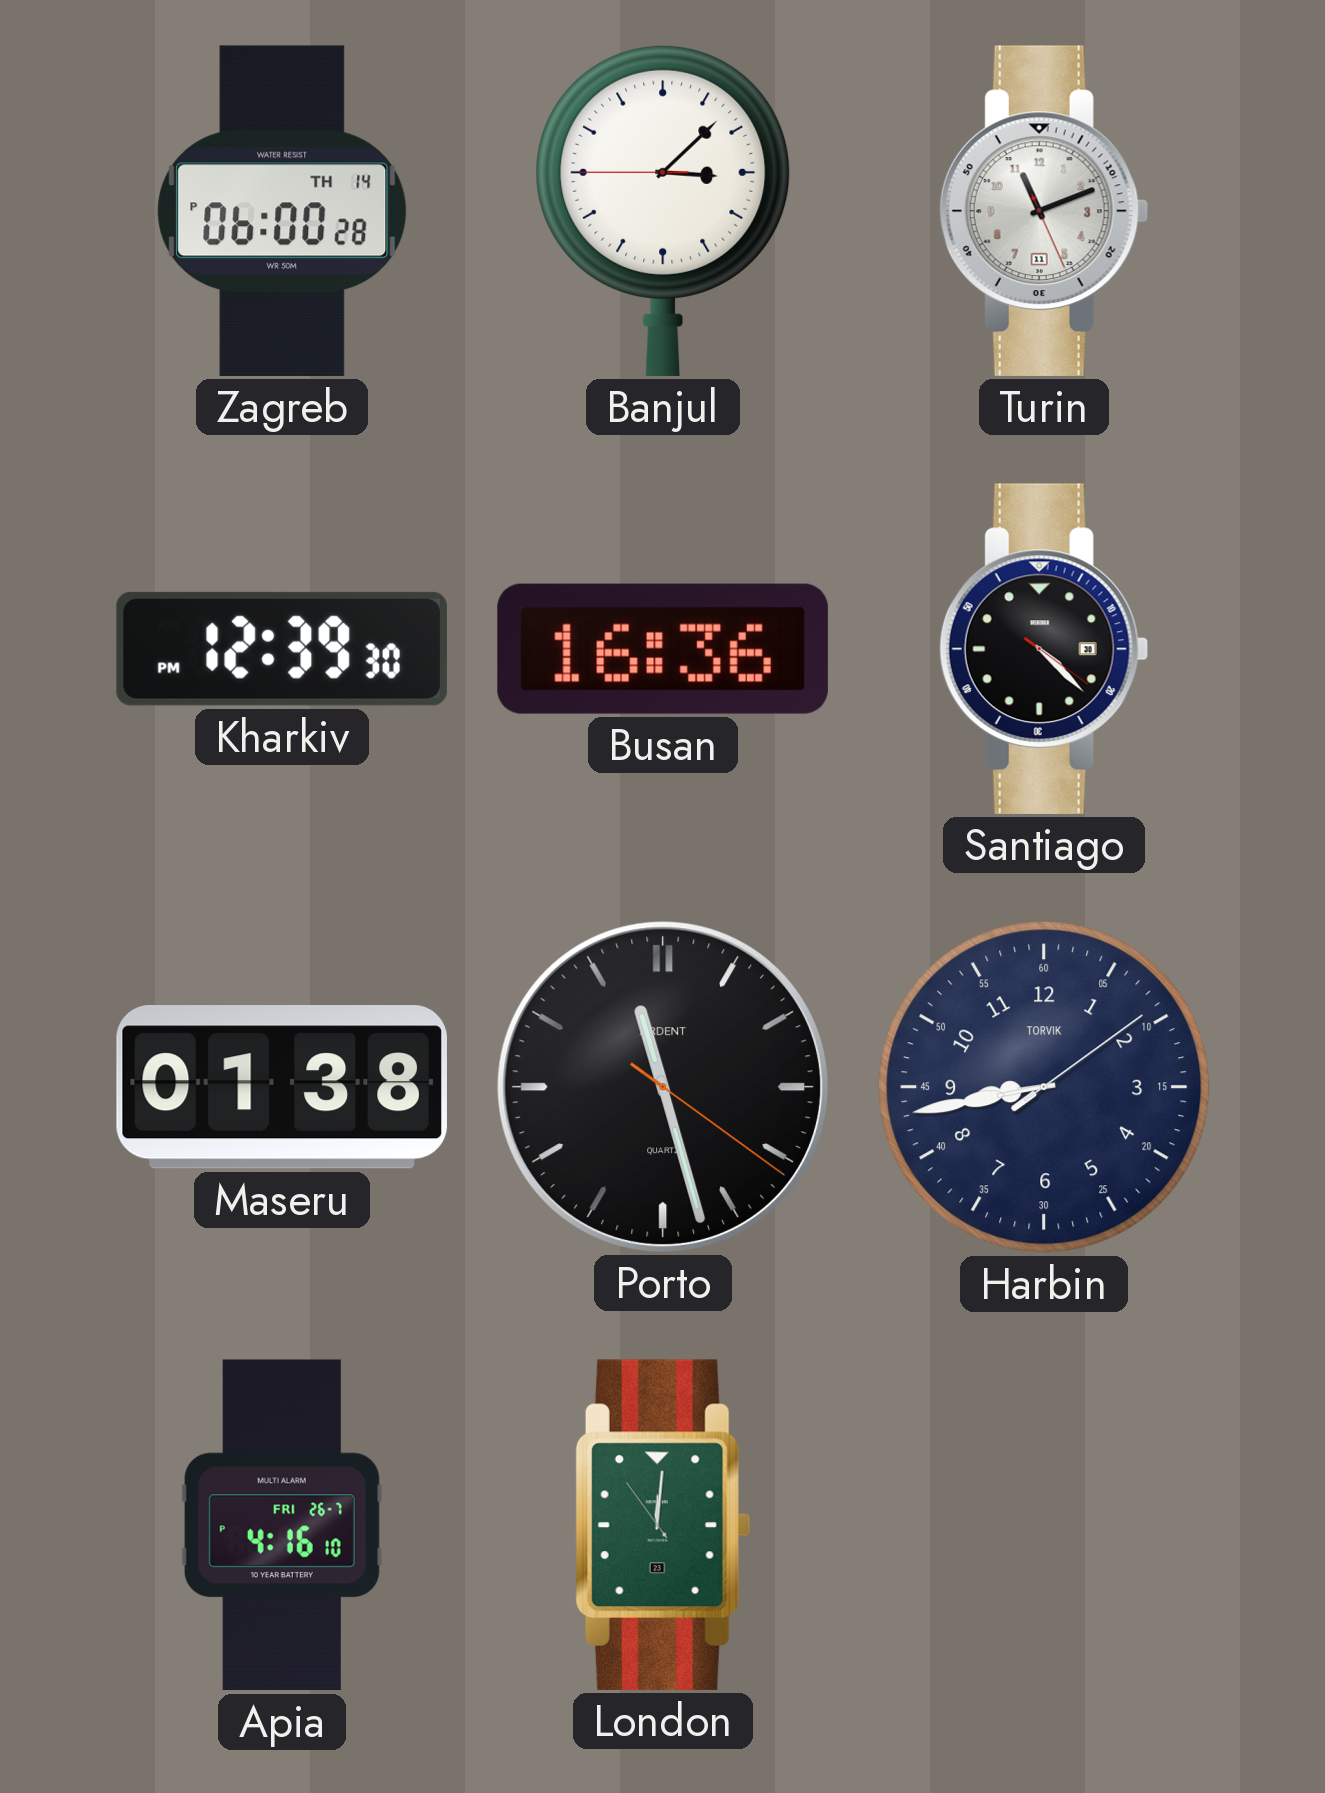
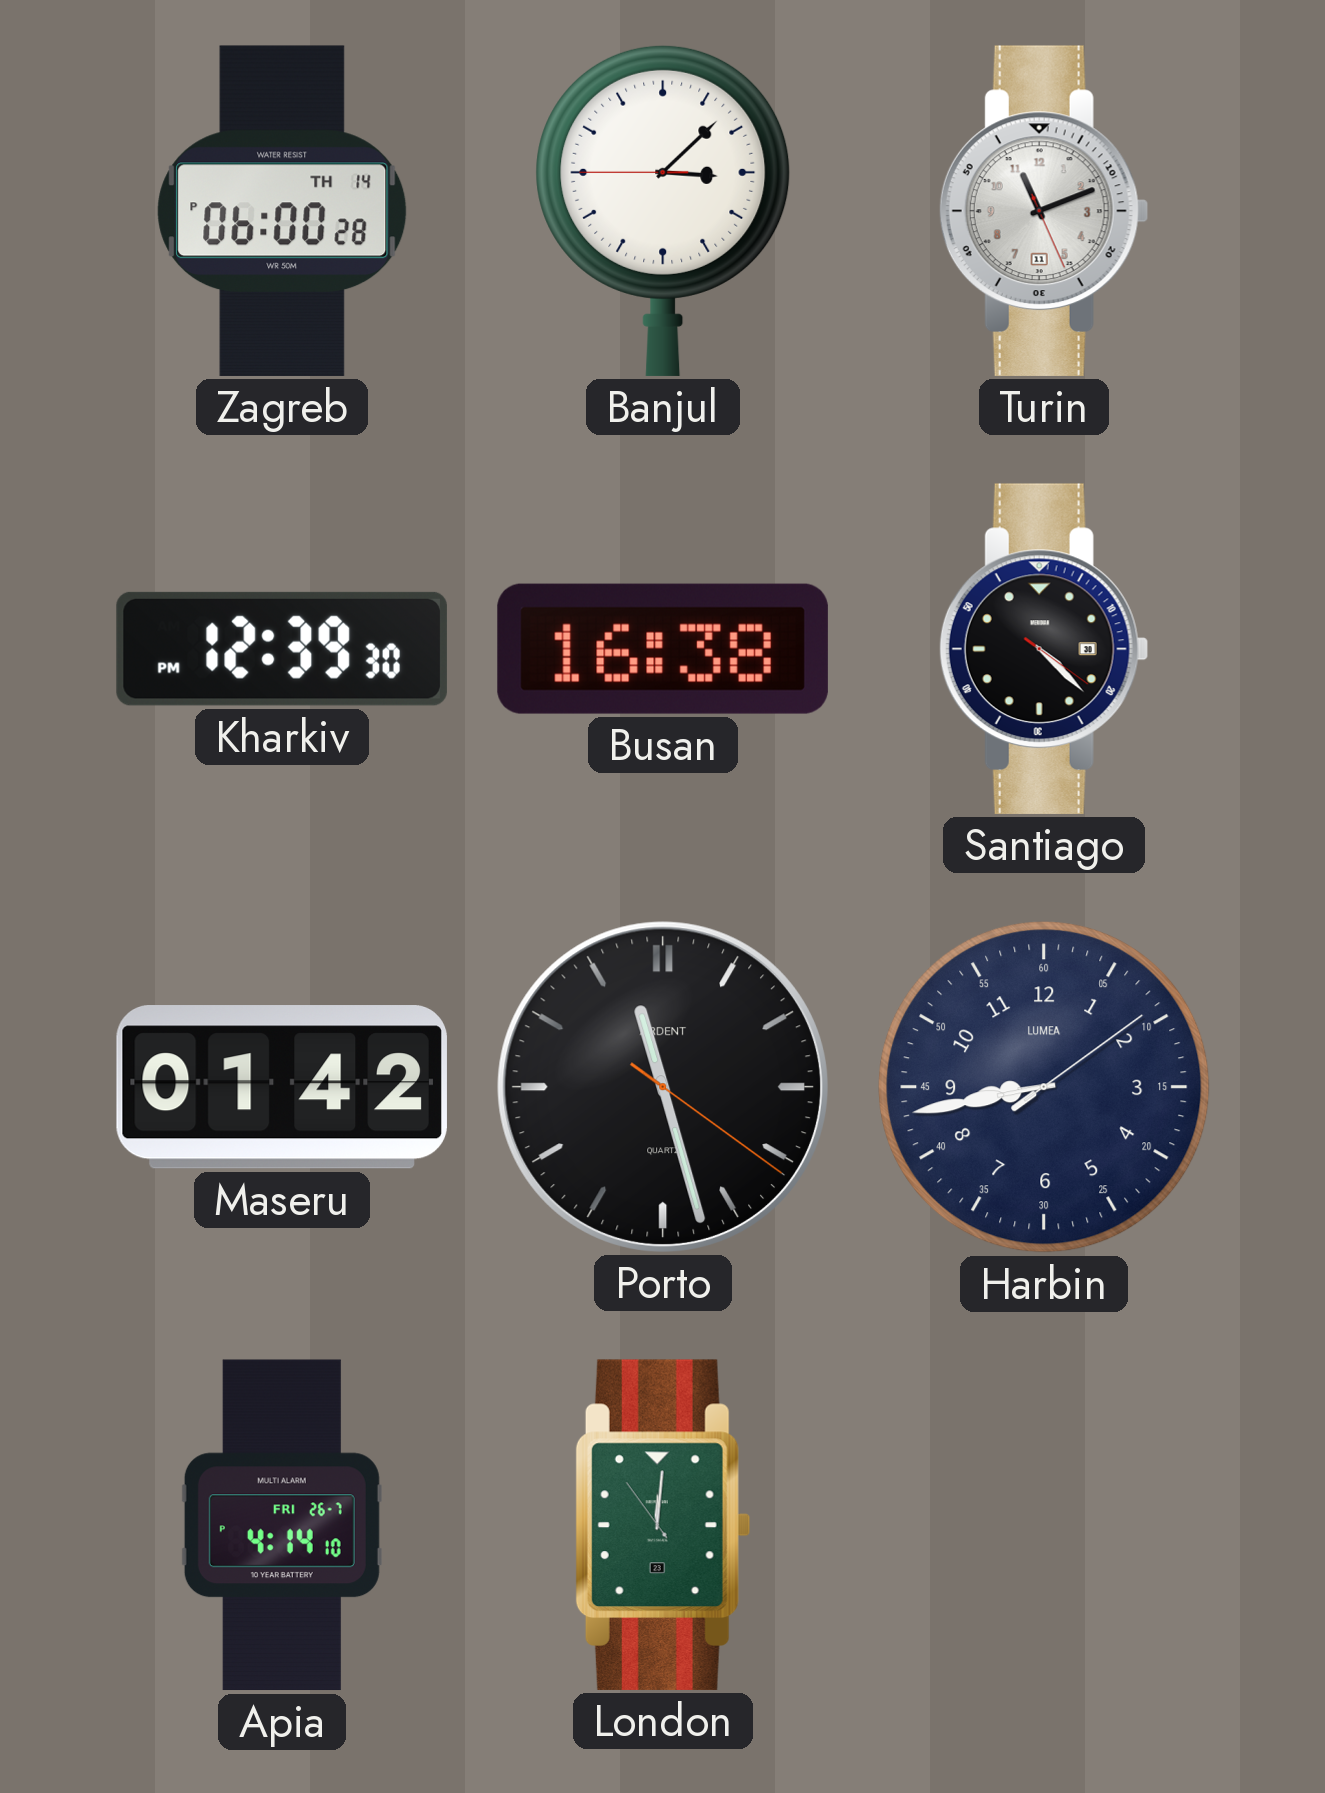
Busan: 16:36 -> 16:38 (663, 649)
Maseru: 01:38 -> 01:42 (282, 1087)
Harbin brand: TORVIK -> LUMEA (1044, 1087)
Apia: 4:16 -> 4:14 (282, 1525)
